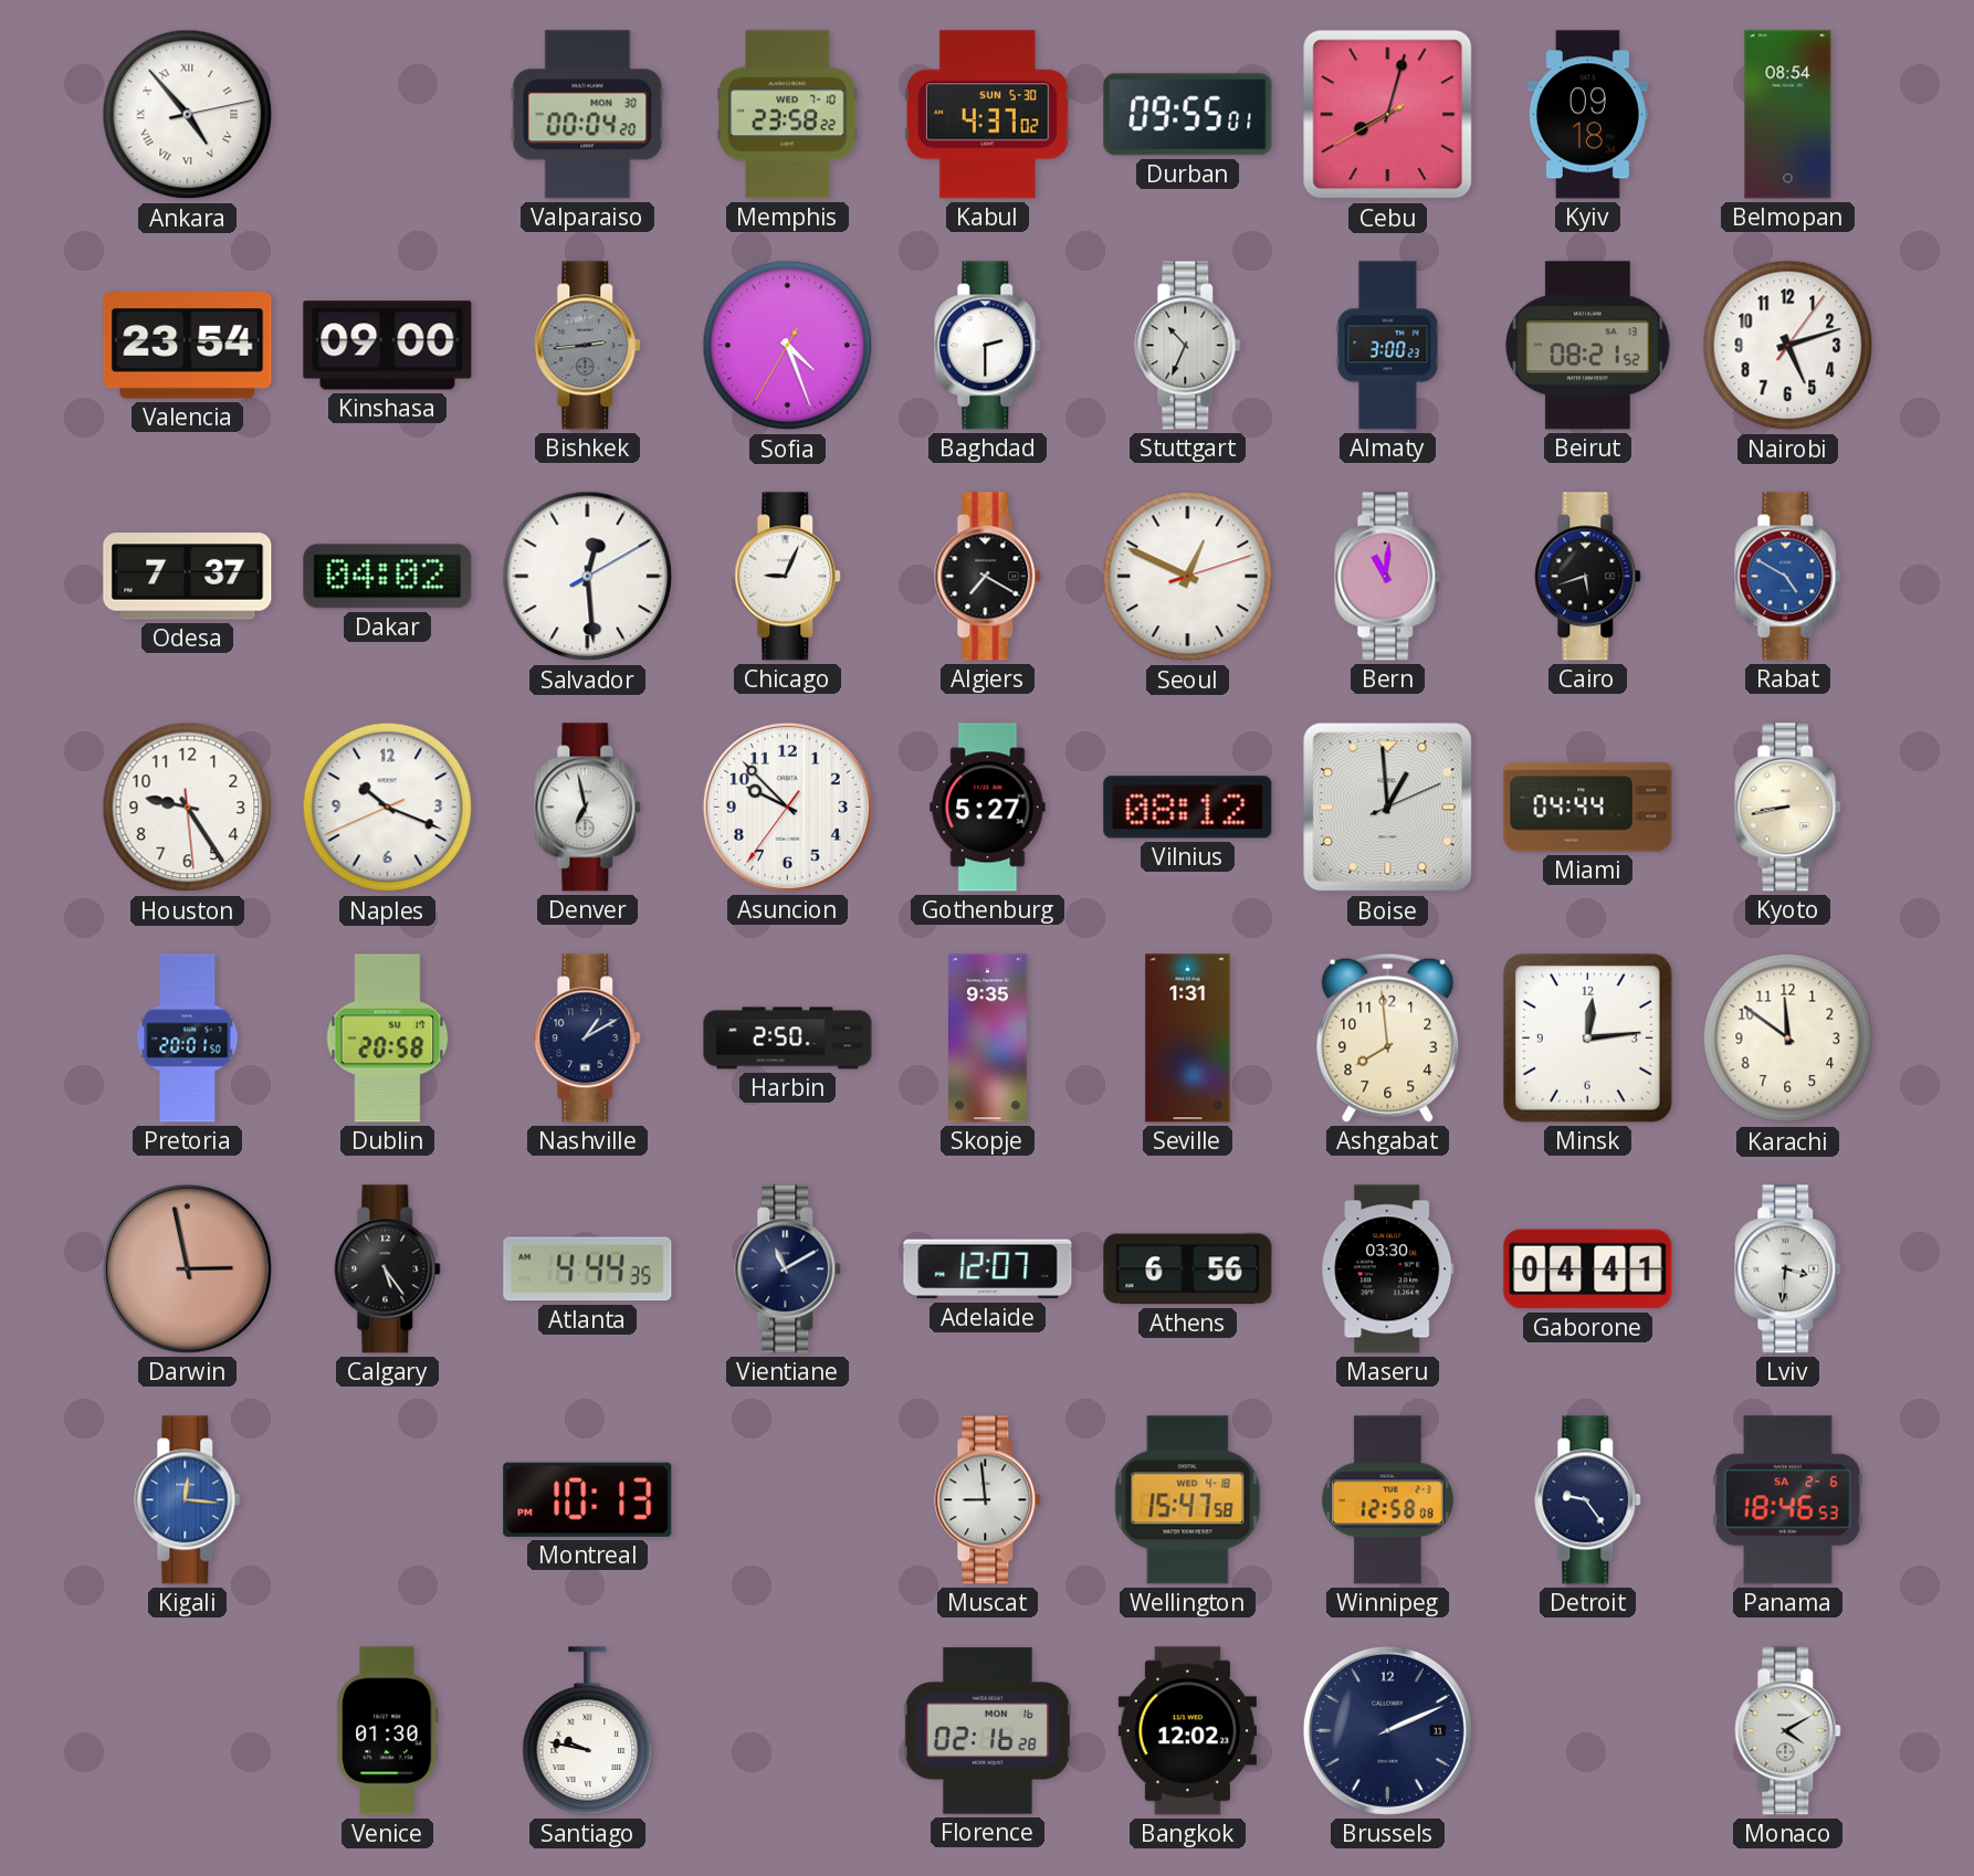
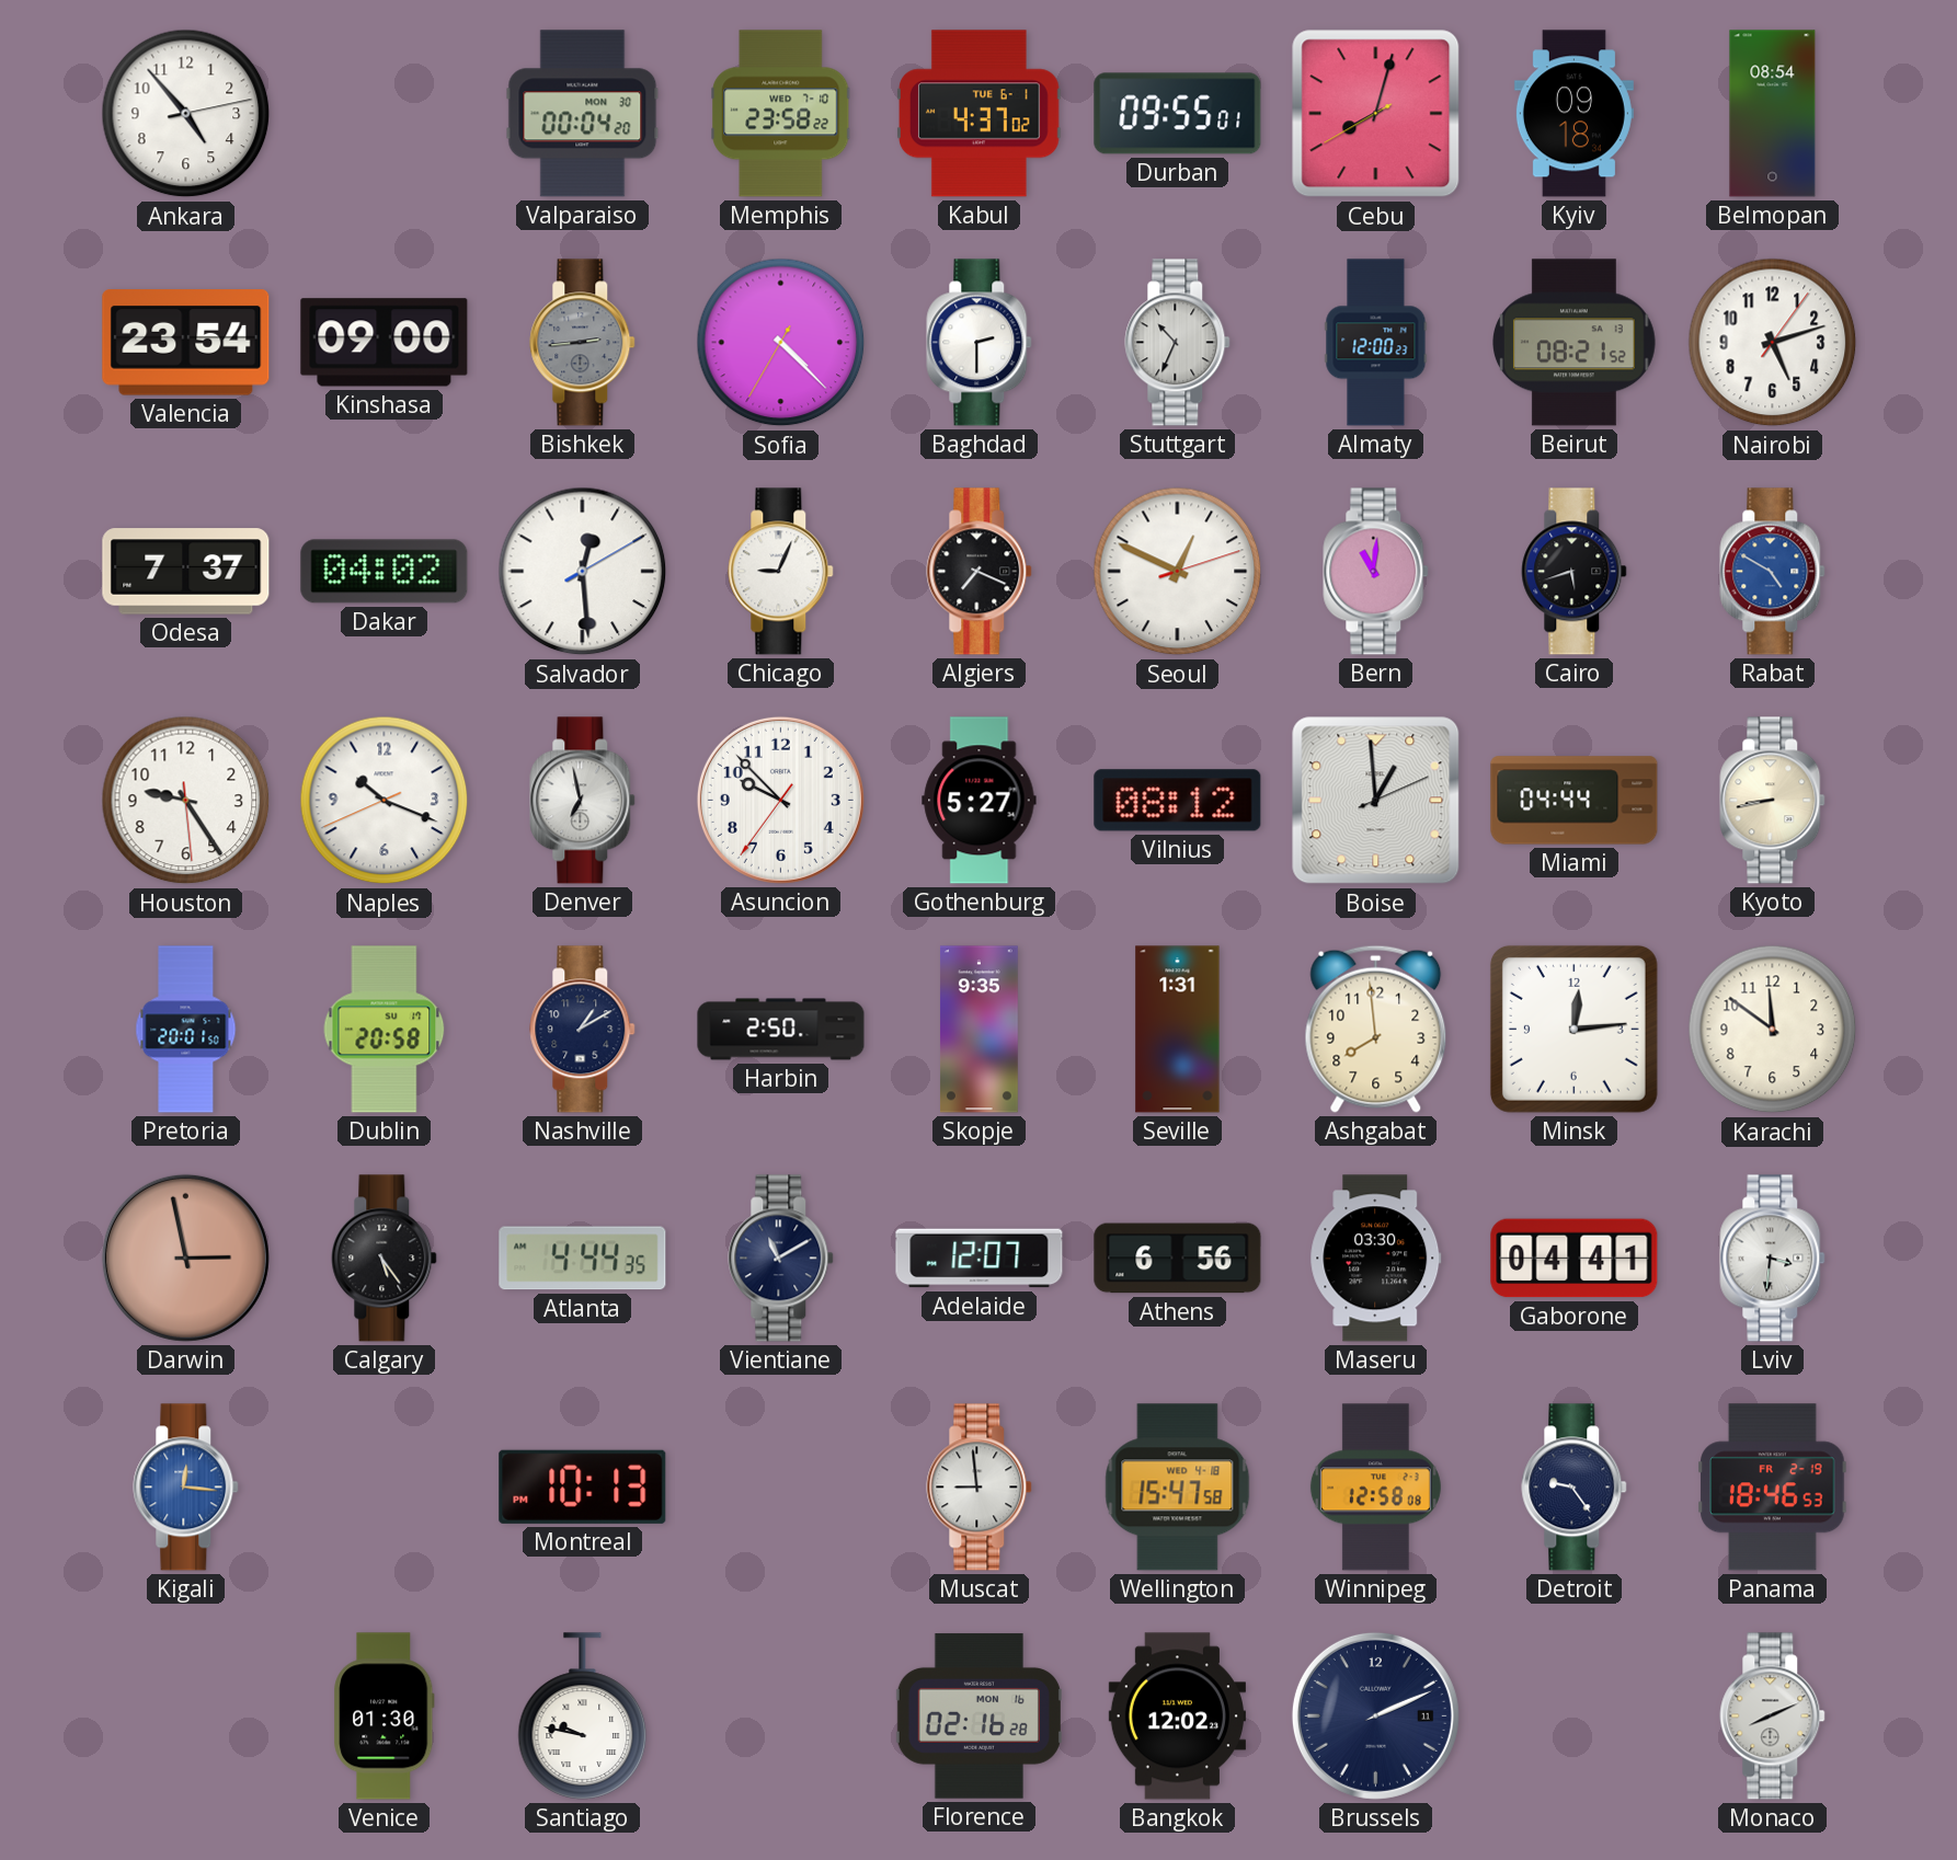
Ankara numerals: Roman -> Arabic (186, 114)
Kabul date: SUN 5-30 -> TUE 6-1 (978, 114)
Sofia: 4:26 -> 4:22 (781, 343)
Almaty: 3:00 -> 12:00 (1376, 343)
Algiers: 7:20 -> 7:19 (980, 572)
Panama date: SA 2-6 -> FR 2-19 (1773, 1488)
Monaco: 4:10 -> 8:11 (1773, 1717)
